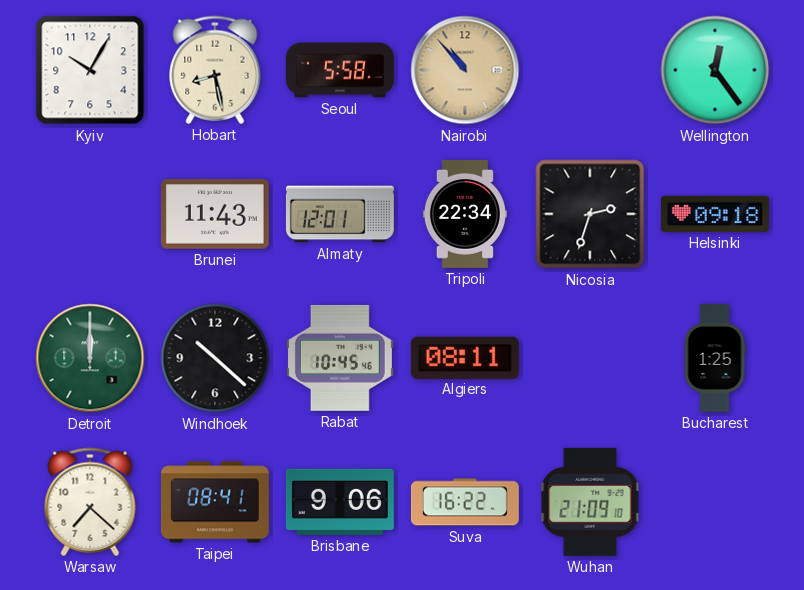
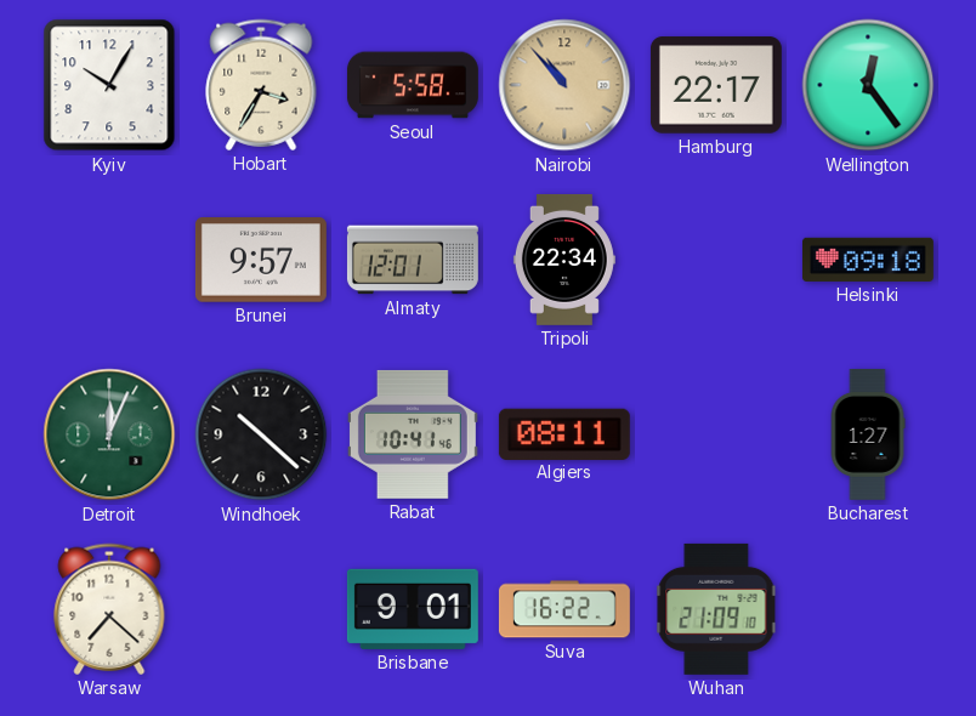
Hobart: 8:28 -> 3:35 (261, 85)
Hamburg: none -> 22:17 (716, 85)
Brunei: 11:43 -> 9:57 (261, 261)
Nicosia: 2:33 -> none (590, 214)
Detroit: 12:00 -> 12:04 (109, 434)
Rabat: 10:45 -> 10:41 (413, 434)
Bucharest: 1:25 -> 1:27 (868, 434)
Taipei: 08:41 -> none (215, 502)
Brisbane: 9:06 -> 9:01 (413, 609)
